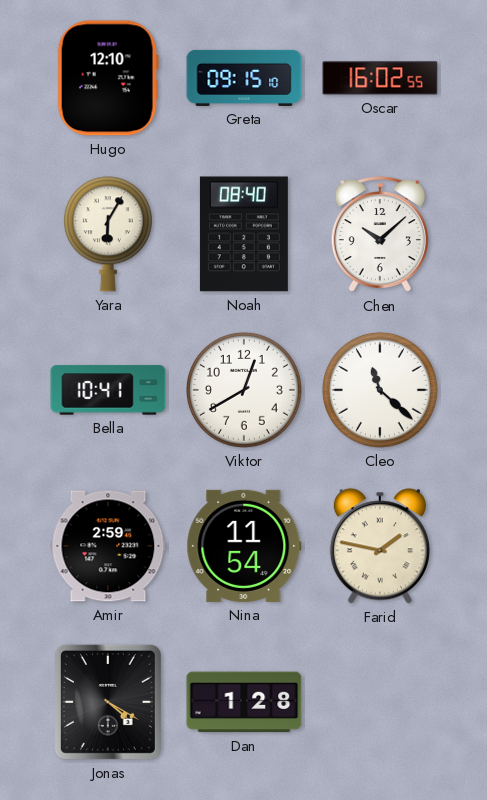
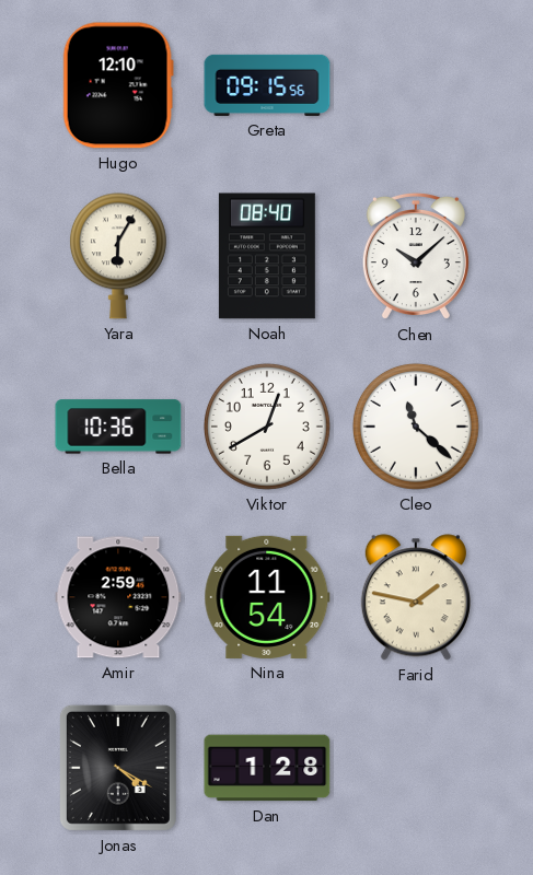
Greta: 09:15:10 -> 09:15:56 (267, 85)
Oscar: 16:02 -> none (380, 78)
Bella: 10:41 -> 10:36 (118, 427)
